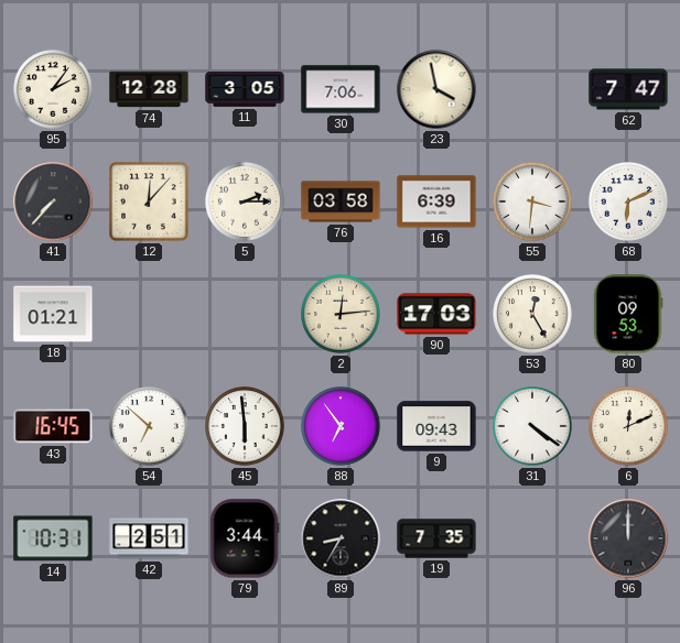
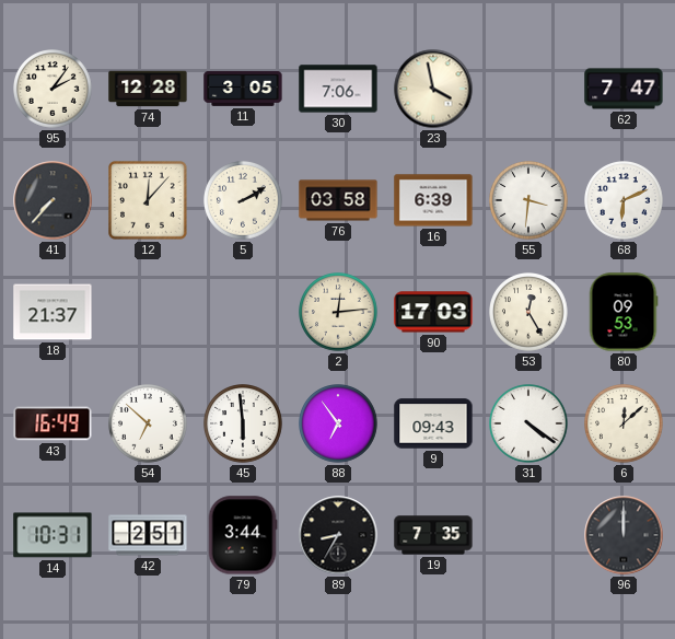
5: 2:15 -> 2:10 (244, 201)
18: 01:21 -> 21:37 (53, 312)
43: 16:45 -> 16:49 (53, 423)
6: 12:11 -> 12:08 (625, 425)
